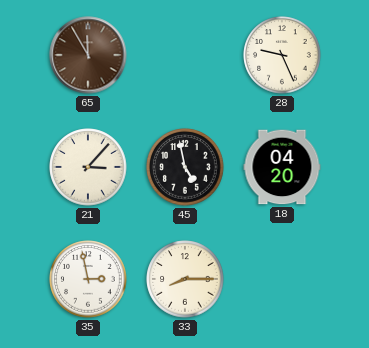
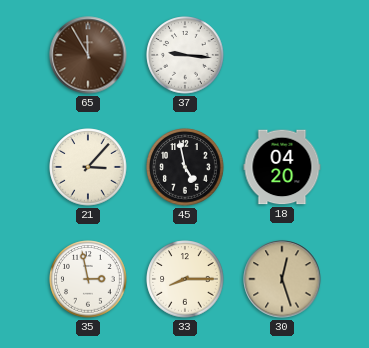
37: none -> 9:16 (185, 55)
28: 9:26 -> none (282, 55)
30: none -> 12:27 (282, 279)
